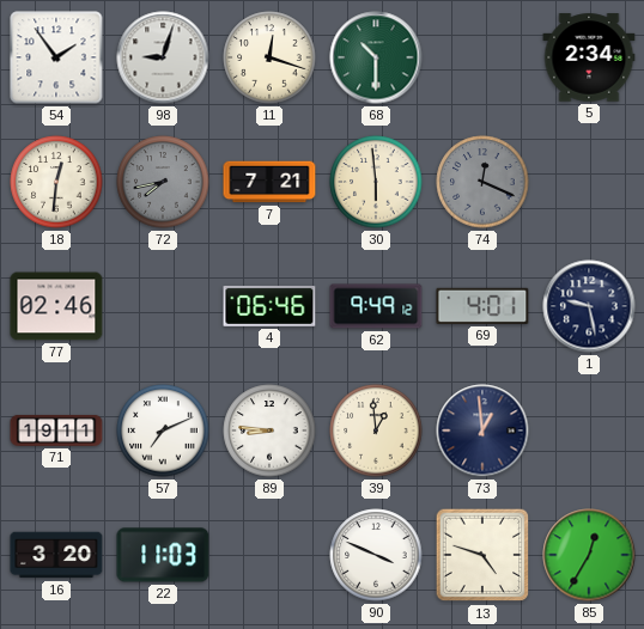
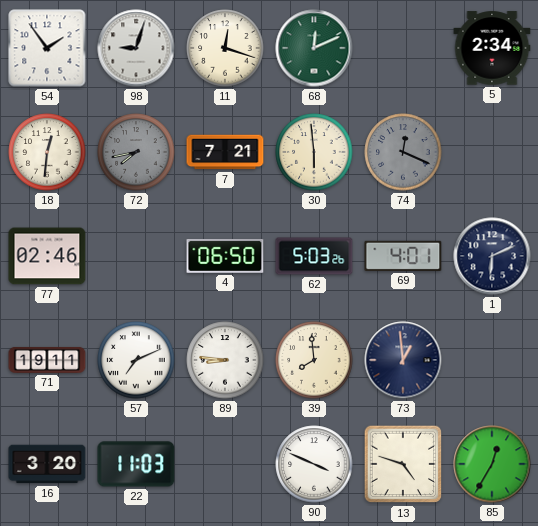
68: 10:30 -> 12:11 (314, 48)
4: 06:46 -> 06:50 (225, 256)
62: 9:49 -> 5:03 (314, 256)
1: 9:28 -> 6:11 (492, 256)
39: 12:59 -> 7:59 (314, 360)
